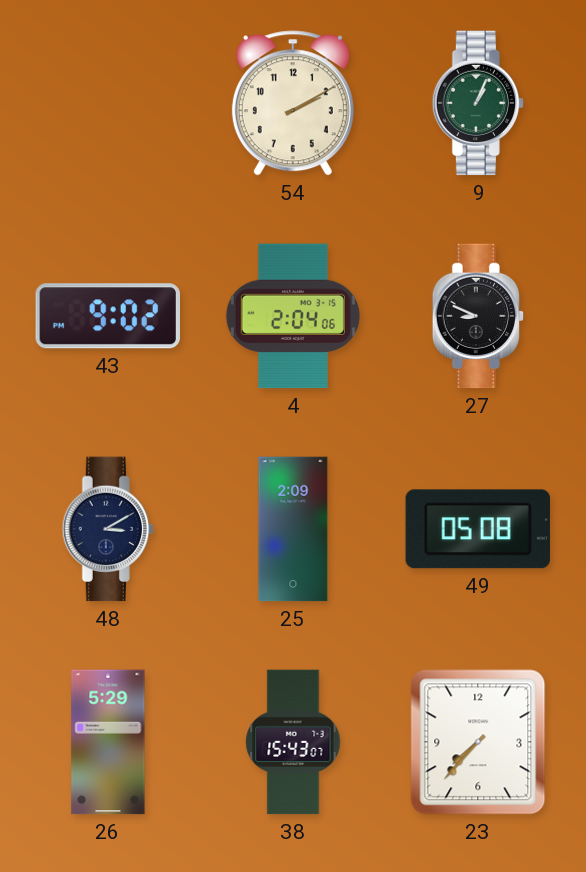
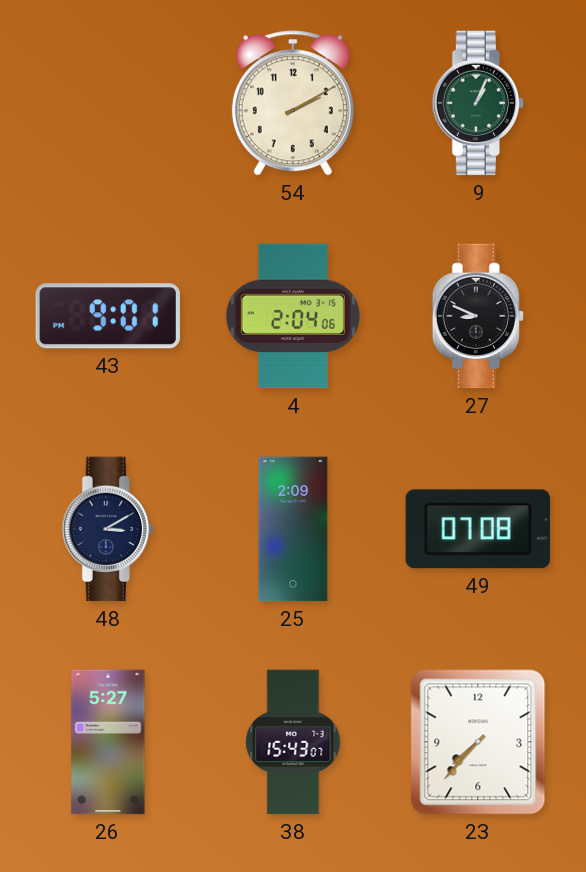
43: 9:02 -> 9:01 (108, 316)
49: 05:08 -> 07:08 (477, 529)
26: 5:29 -> 5:27 (108, 742)
